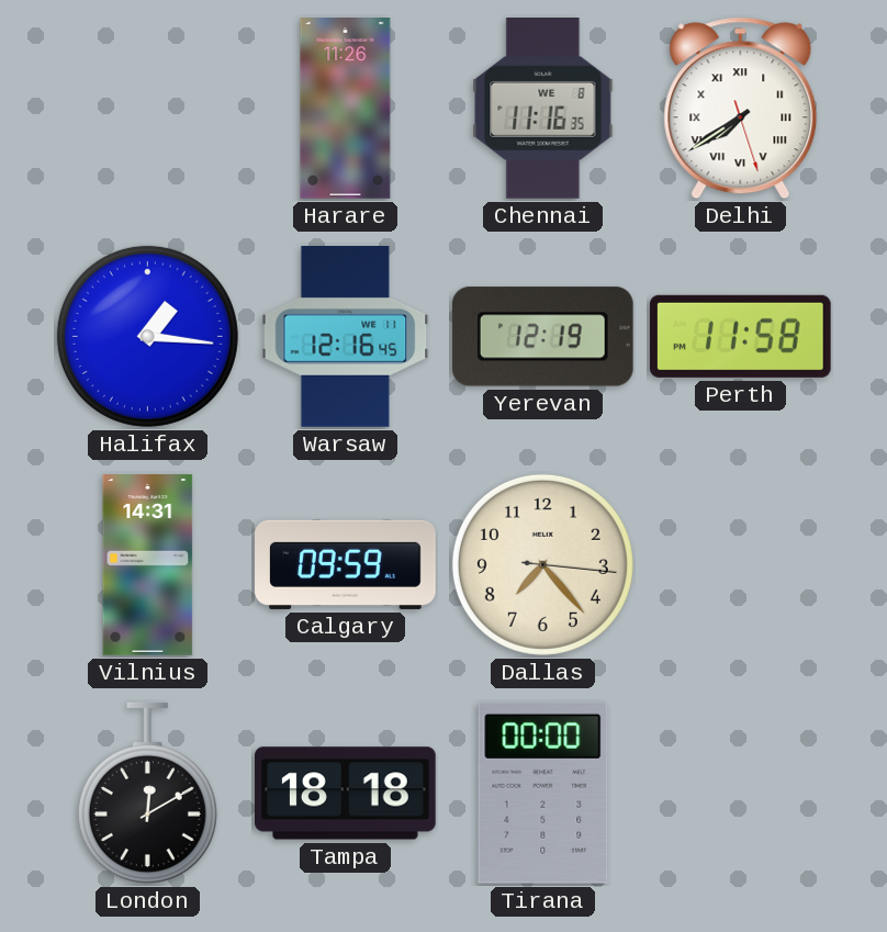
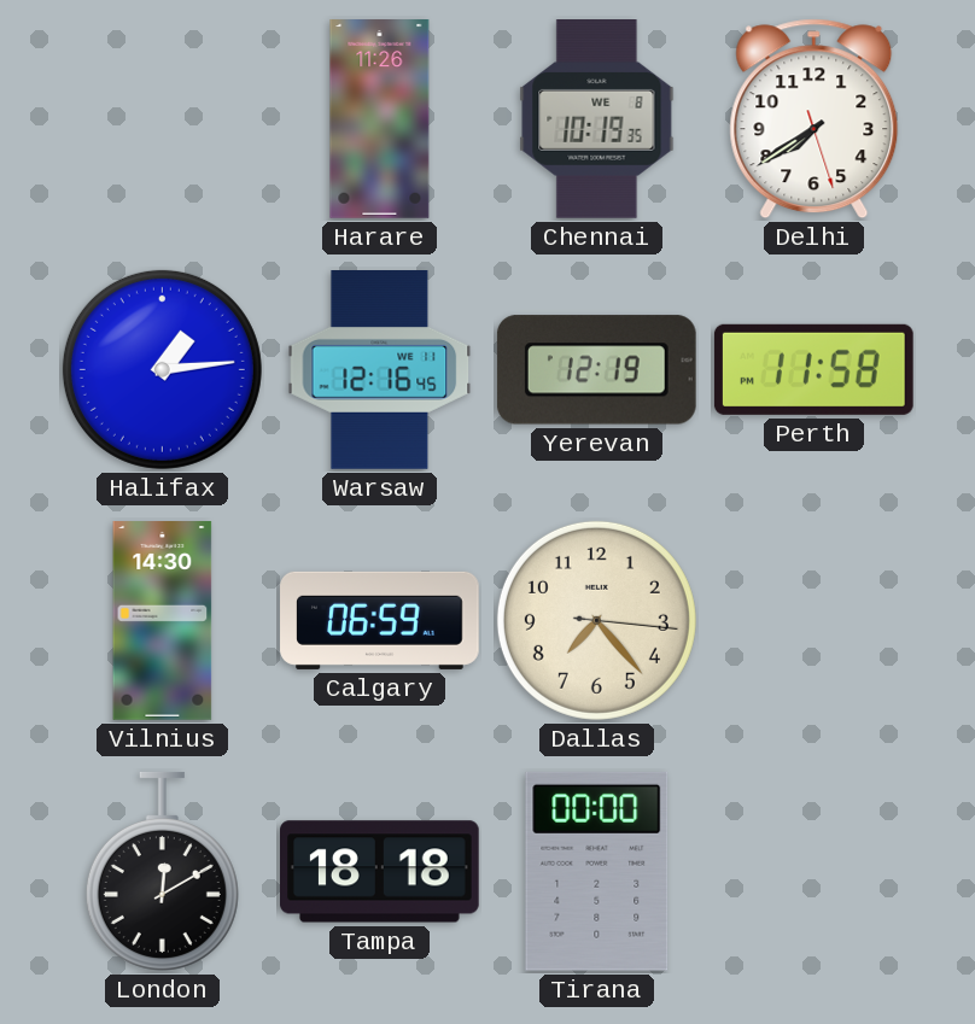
Chennai: 11:16 -> 10:19 (597, 119)
Delhi numerals: Roman -> Arabic (815, 119)
Halifax: 1:16 -> 1:14 (162, 369)
Vilnius: 14:31 -> 14:30 (163, 621)
Calgary: 09:59 -> 06:59 (380, 620)
